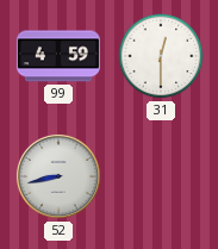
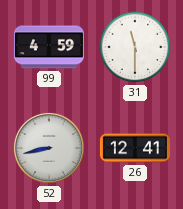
31: 12:30 -> 11:30 (135, 47)
26: none -> 12:41 (135, 148)
